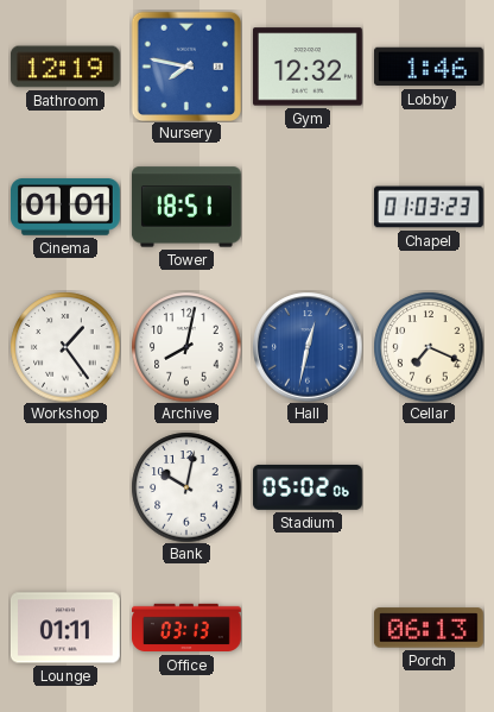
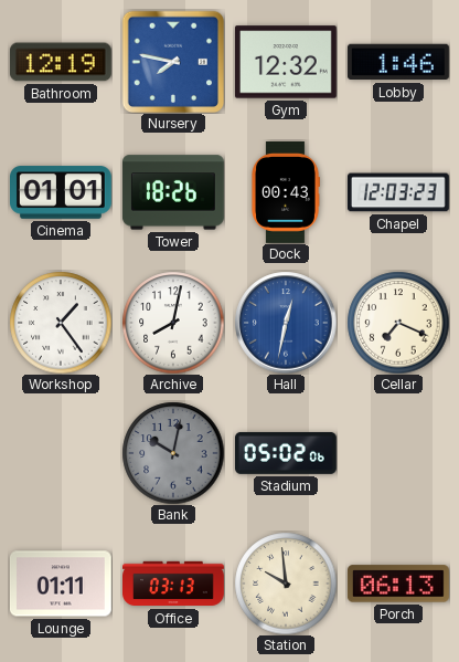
Tower: 18:51 -> 18:26 (173, 192)
Dock: none -> 00:43 (286, 193)
Chapel: 01:03 -> 12:03 (398, 192)
Bank dial: white -> grey (173, 453)
Station: none -> 9:59 (286, 584)
